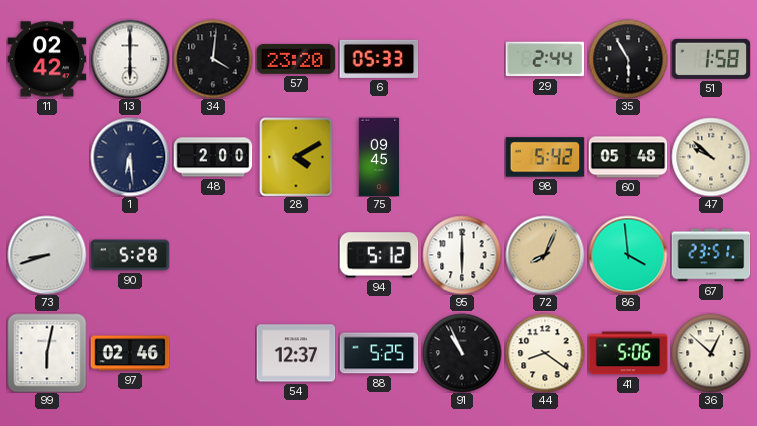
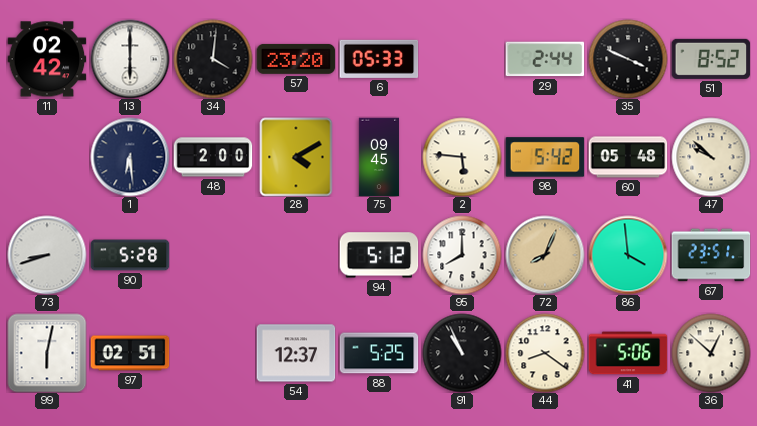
35: 5:55 -> 3:49 (628, 59)
51: 1:58 -> 8:52 (711, 59)
2: none -> 5:46 (462, 157)
95: 6:00 -> 8:00 (462, 255)
97: 02:46 -> 02:51 (130, 353)
